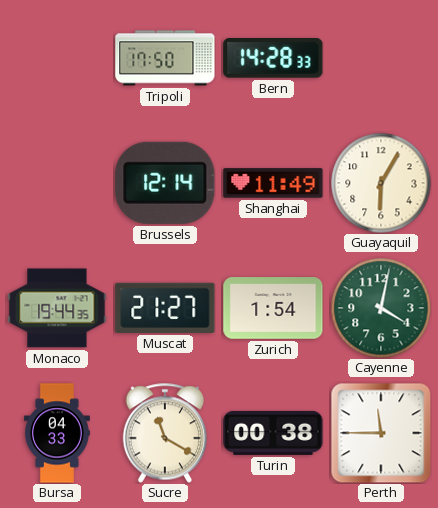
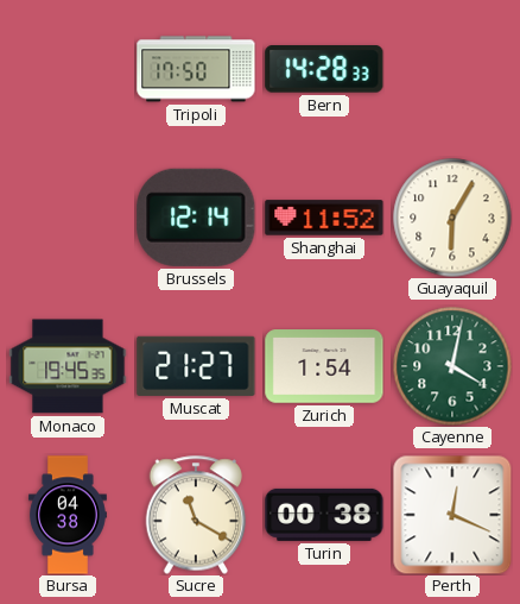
Shanghai: 11:49 -> 11:52 (324, 218)
Monaco: 19:44 -> 19:45 (68, 366)
Bursa: 04:33 -> 04:38 (68, 515)
Perth: 11:45 -> 12:19 (452, 515)
